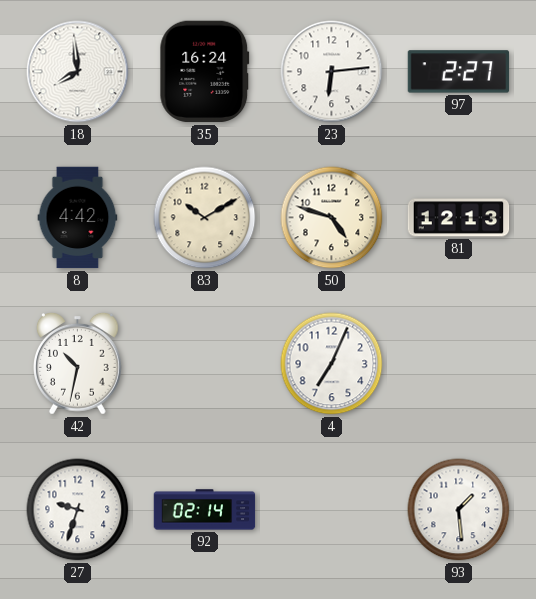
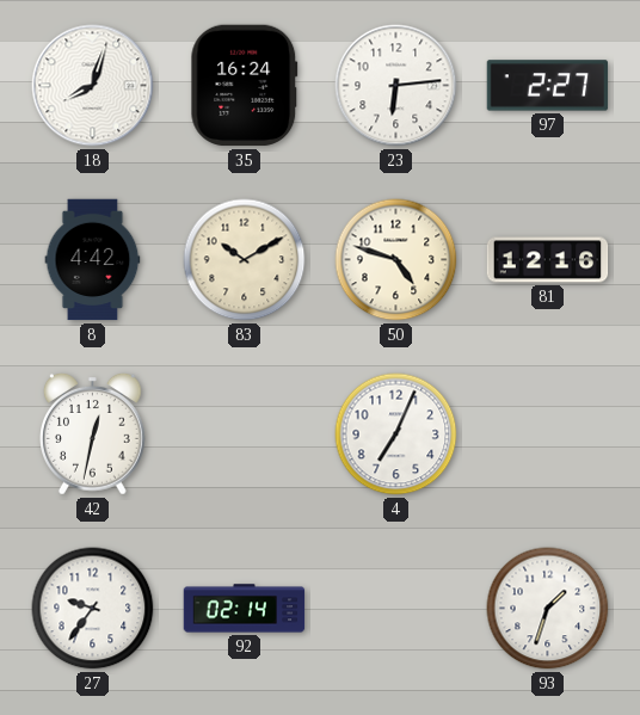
18: 7:59 -> 8:03 (93, 86)
81: 12:13 -> 12:16 (548, 260)
42: 10:32 -> 12:32 (93, 434)
27: 9:33 -> 9:36 (93, 609)
93: 1:29 -> 1:33 (548, 609)
